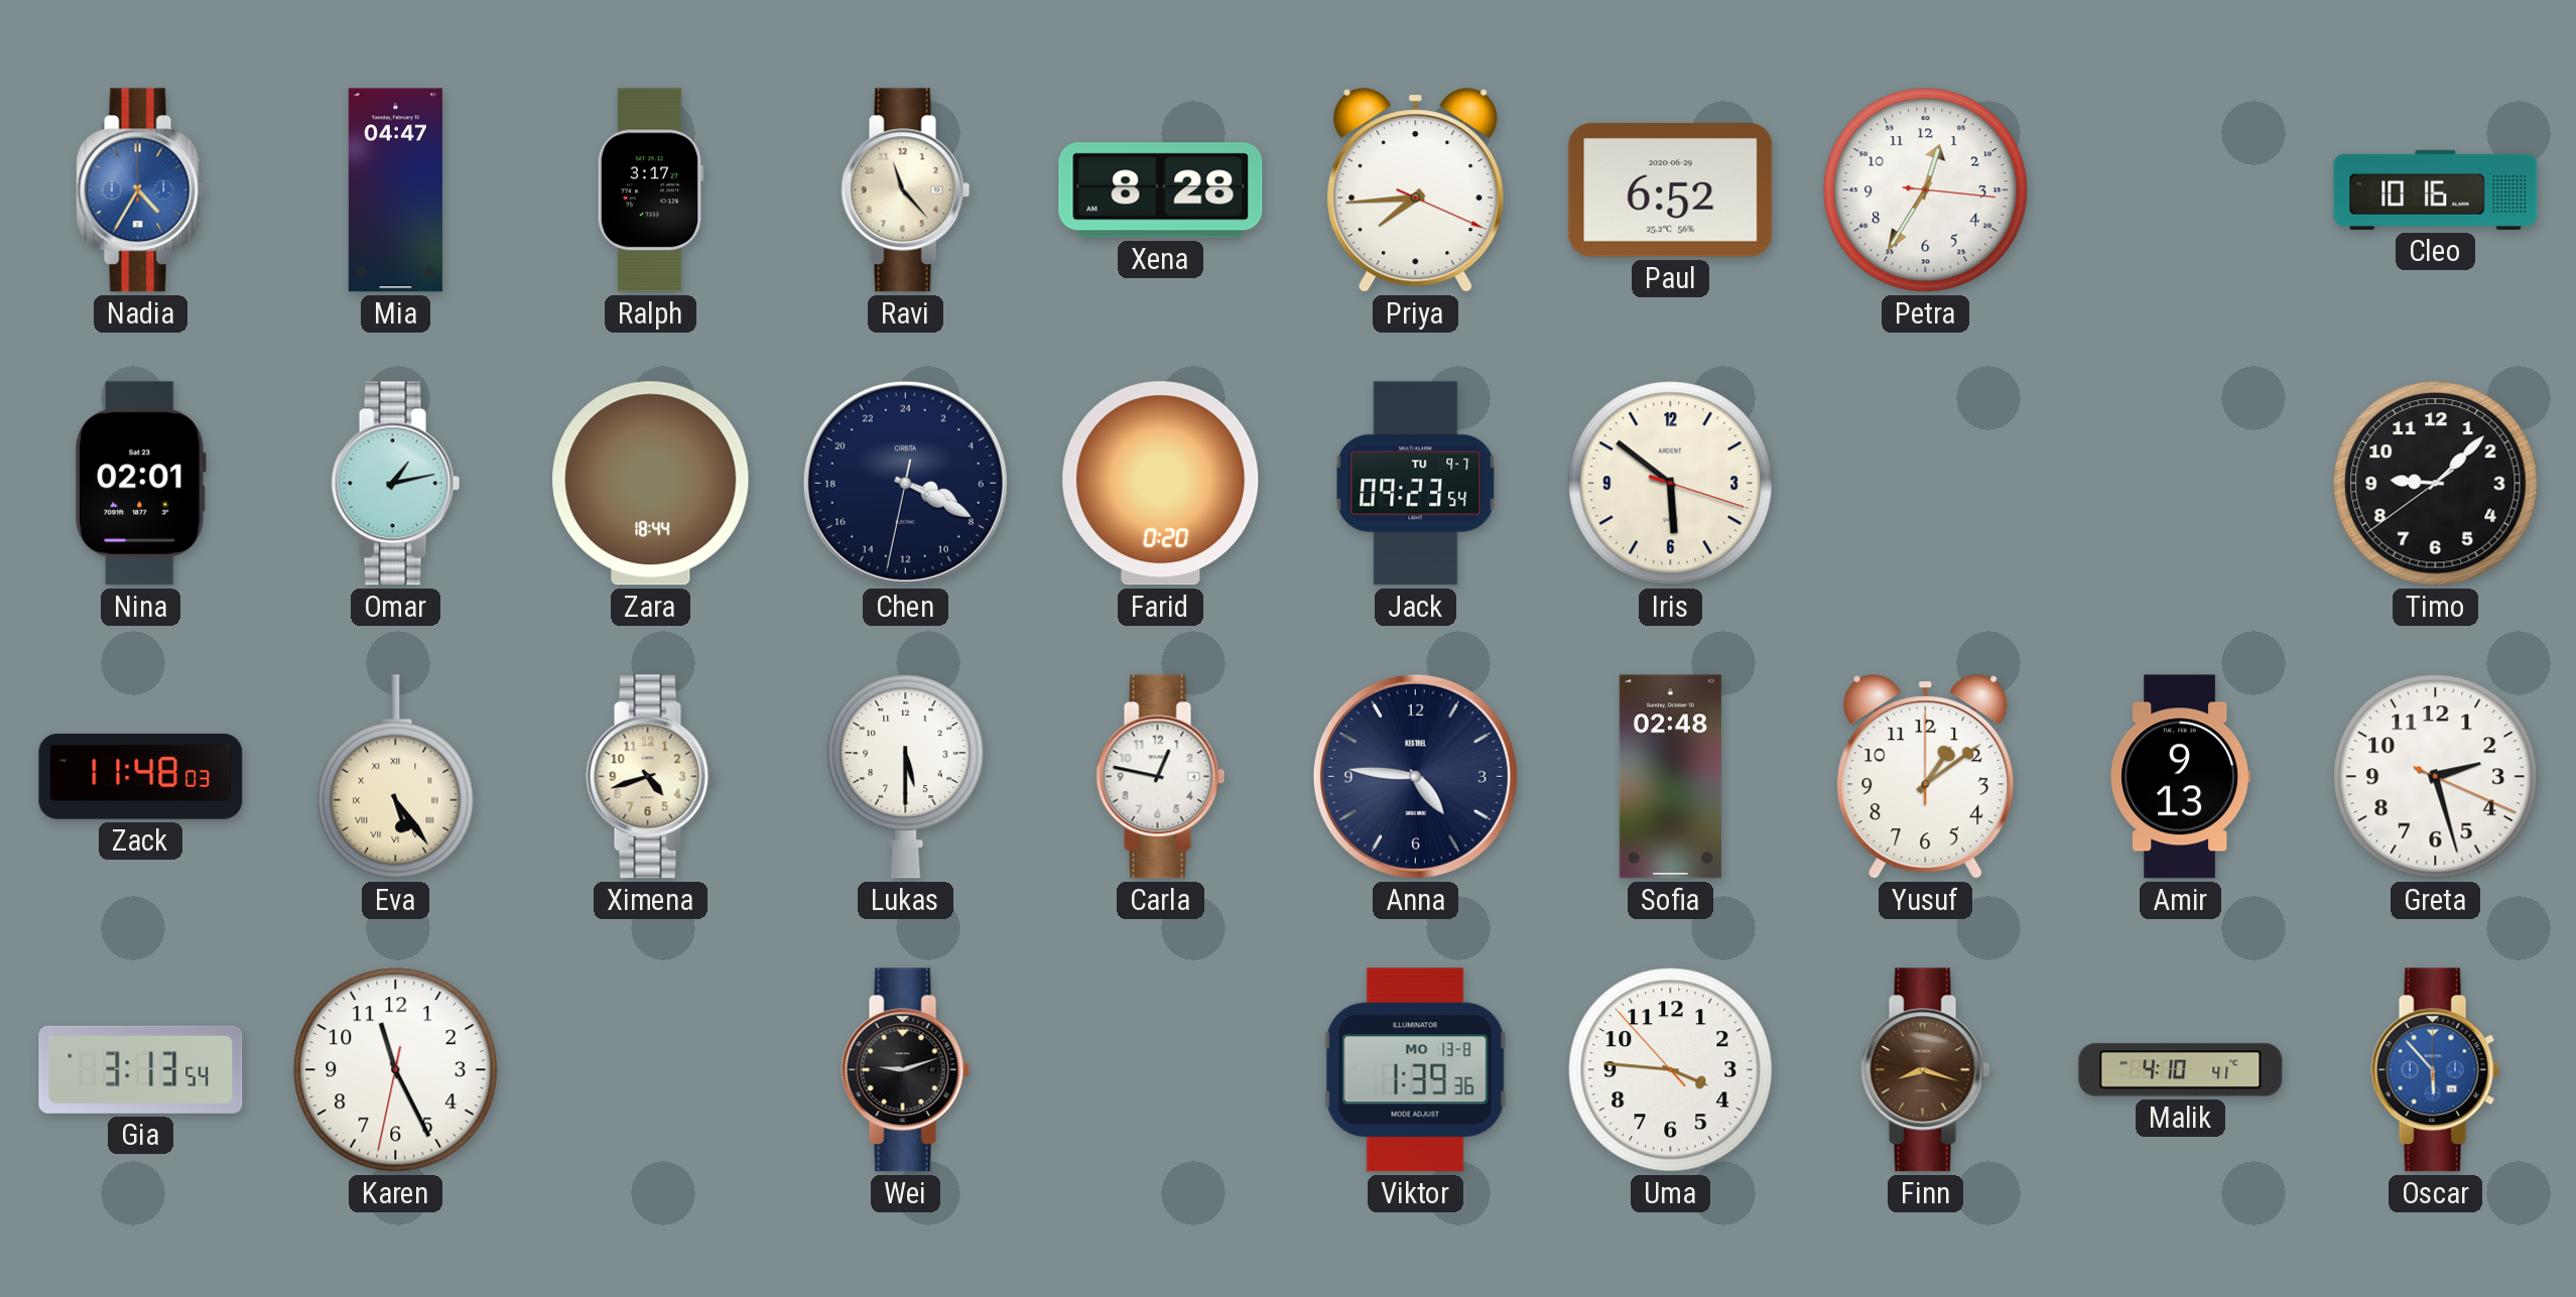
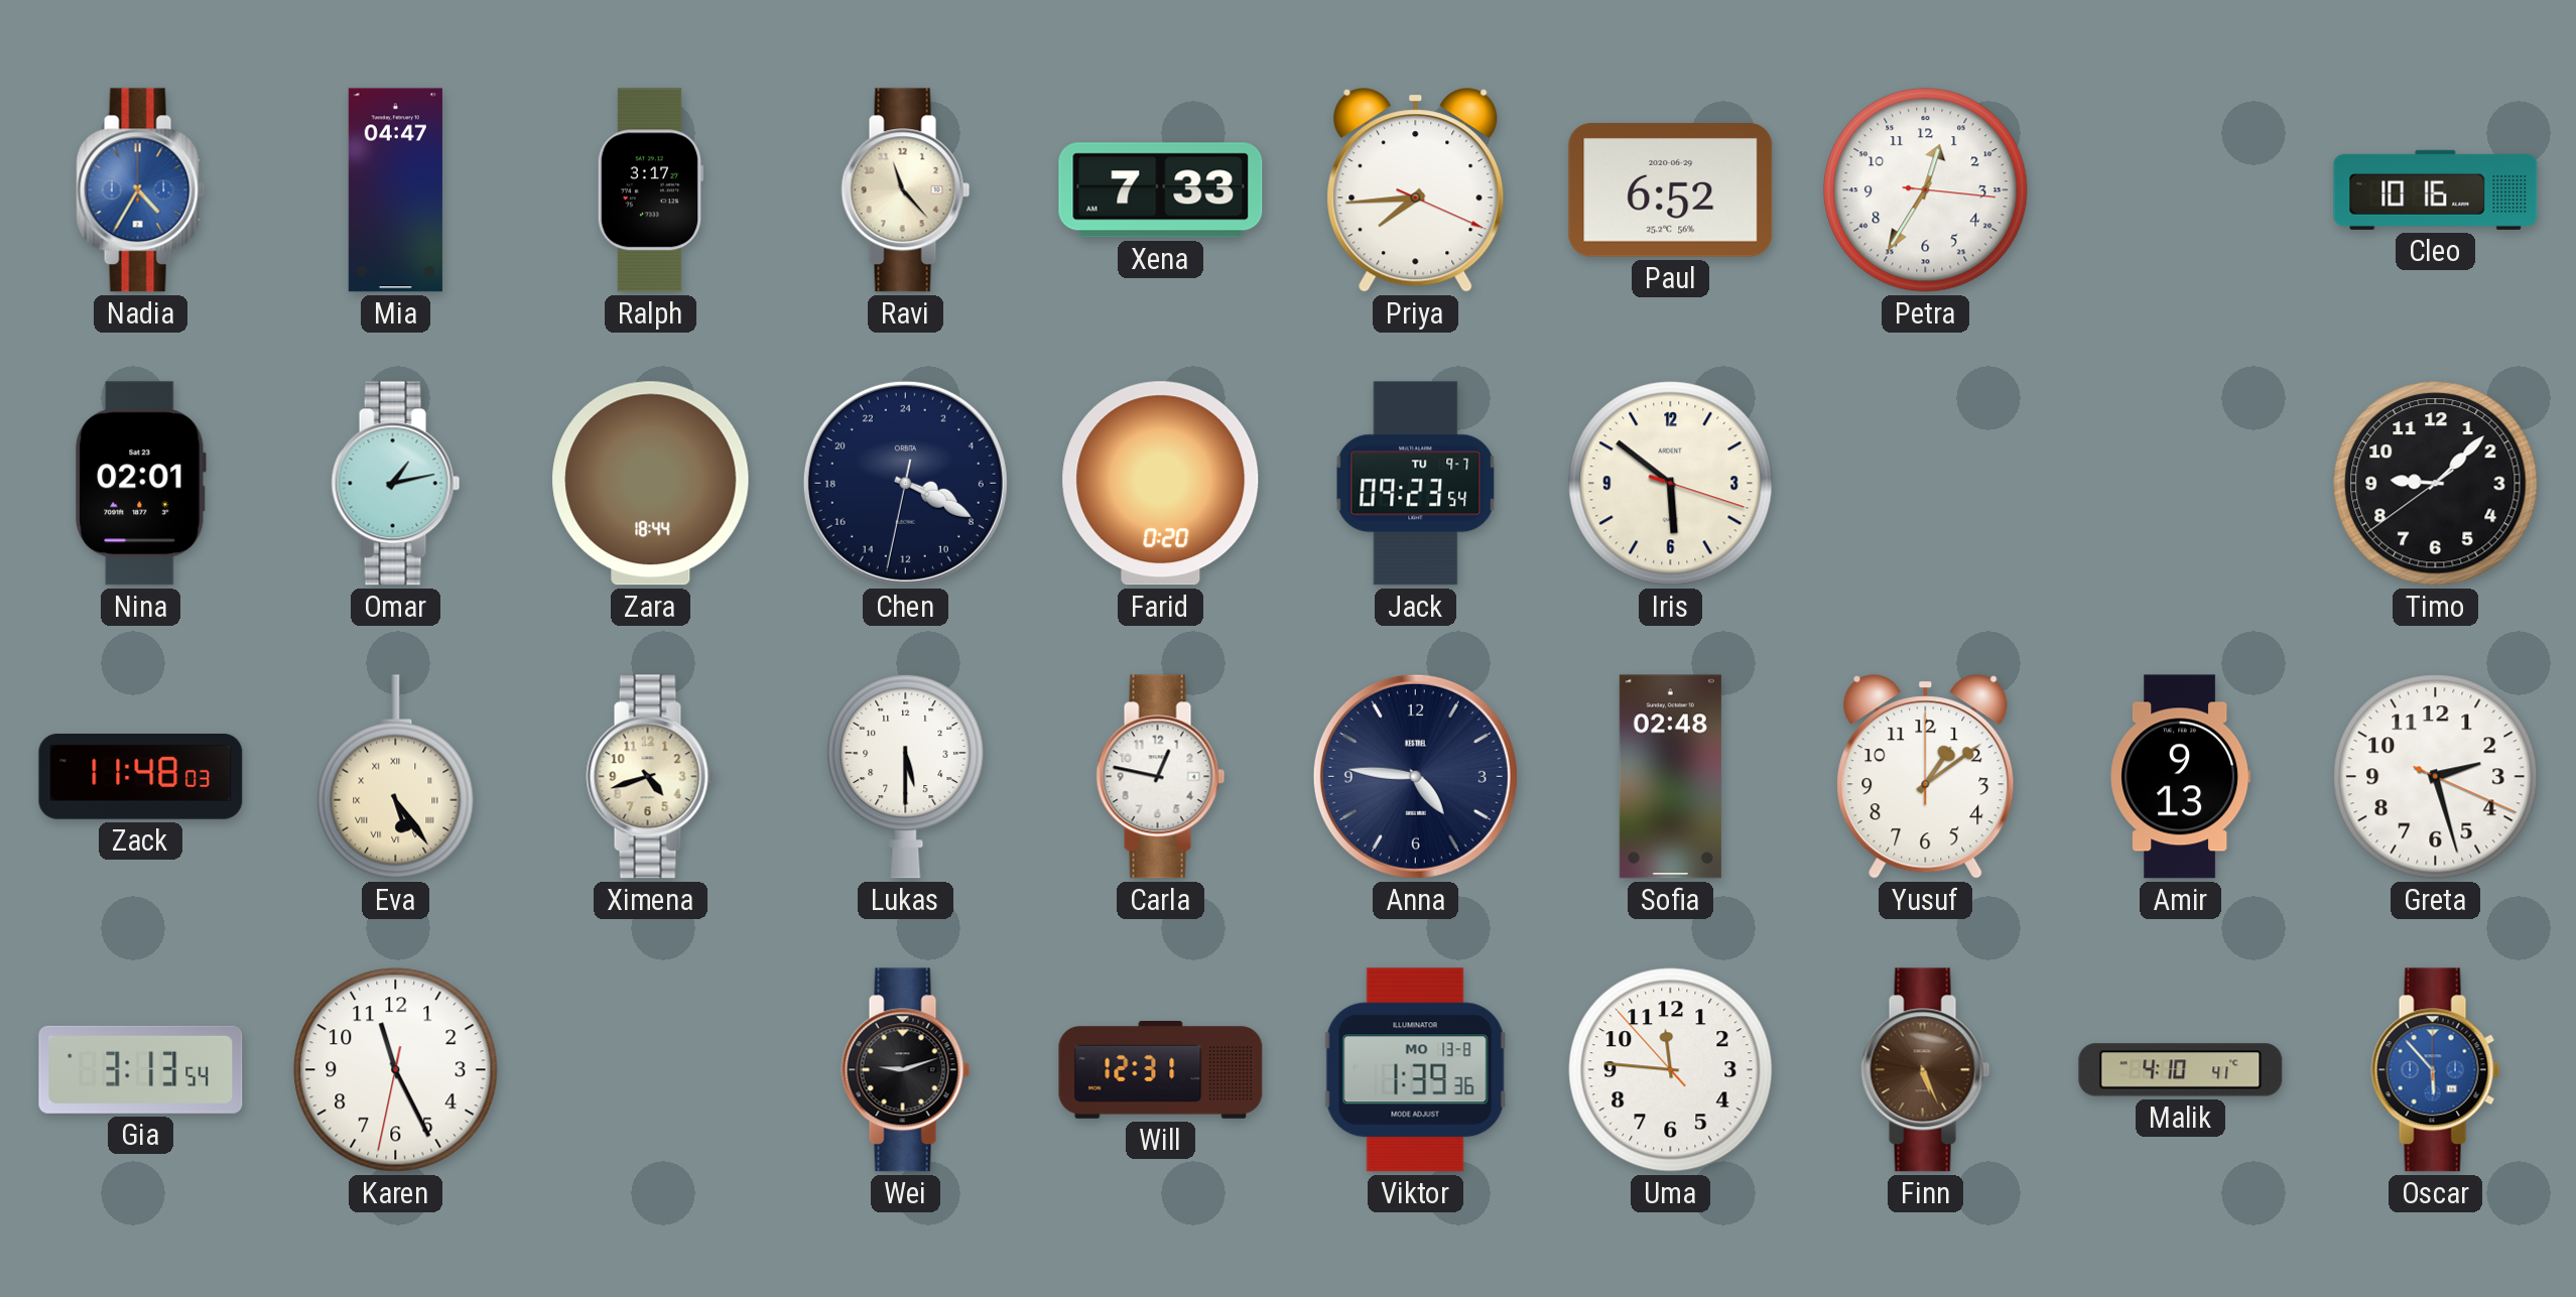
Xena: 8:28 -> 7:33 (1161, 190)
Will: none -> 12:31 (1161, 1070)
Uma: 3:45 -> 11:45 (1671, 1070)
Finn: 8:18 -> 5:26 (1926, 1070)
